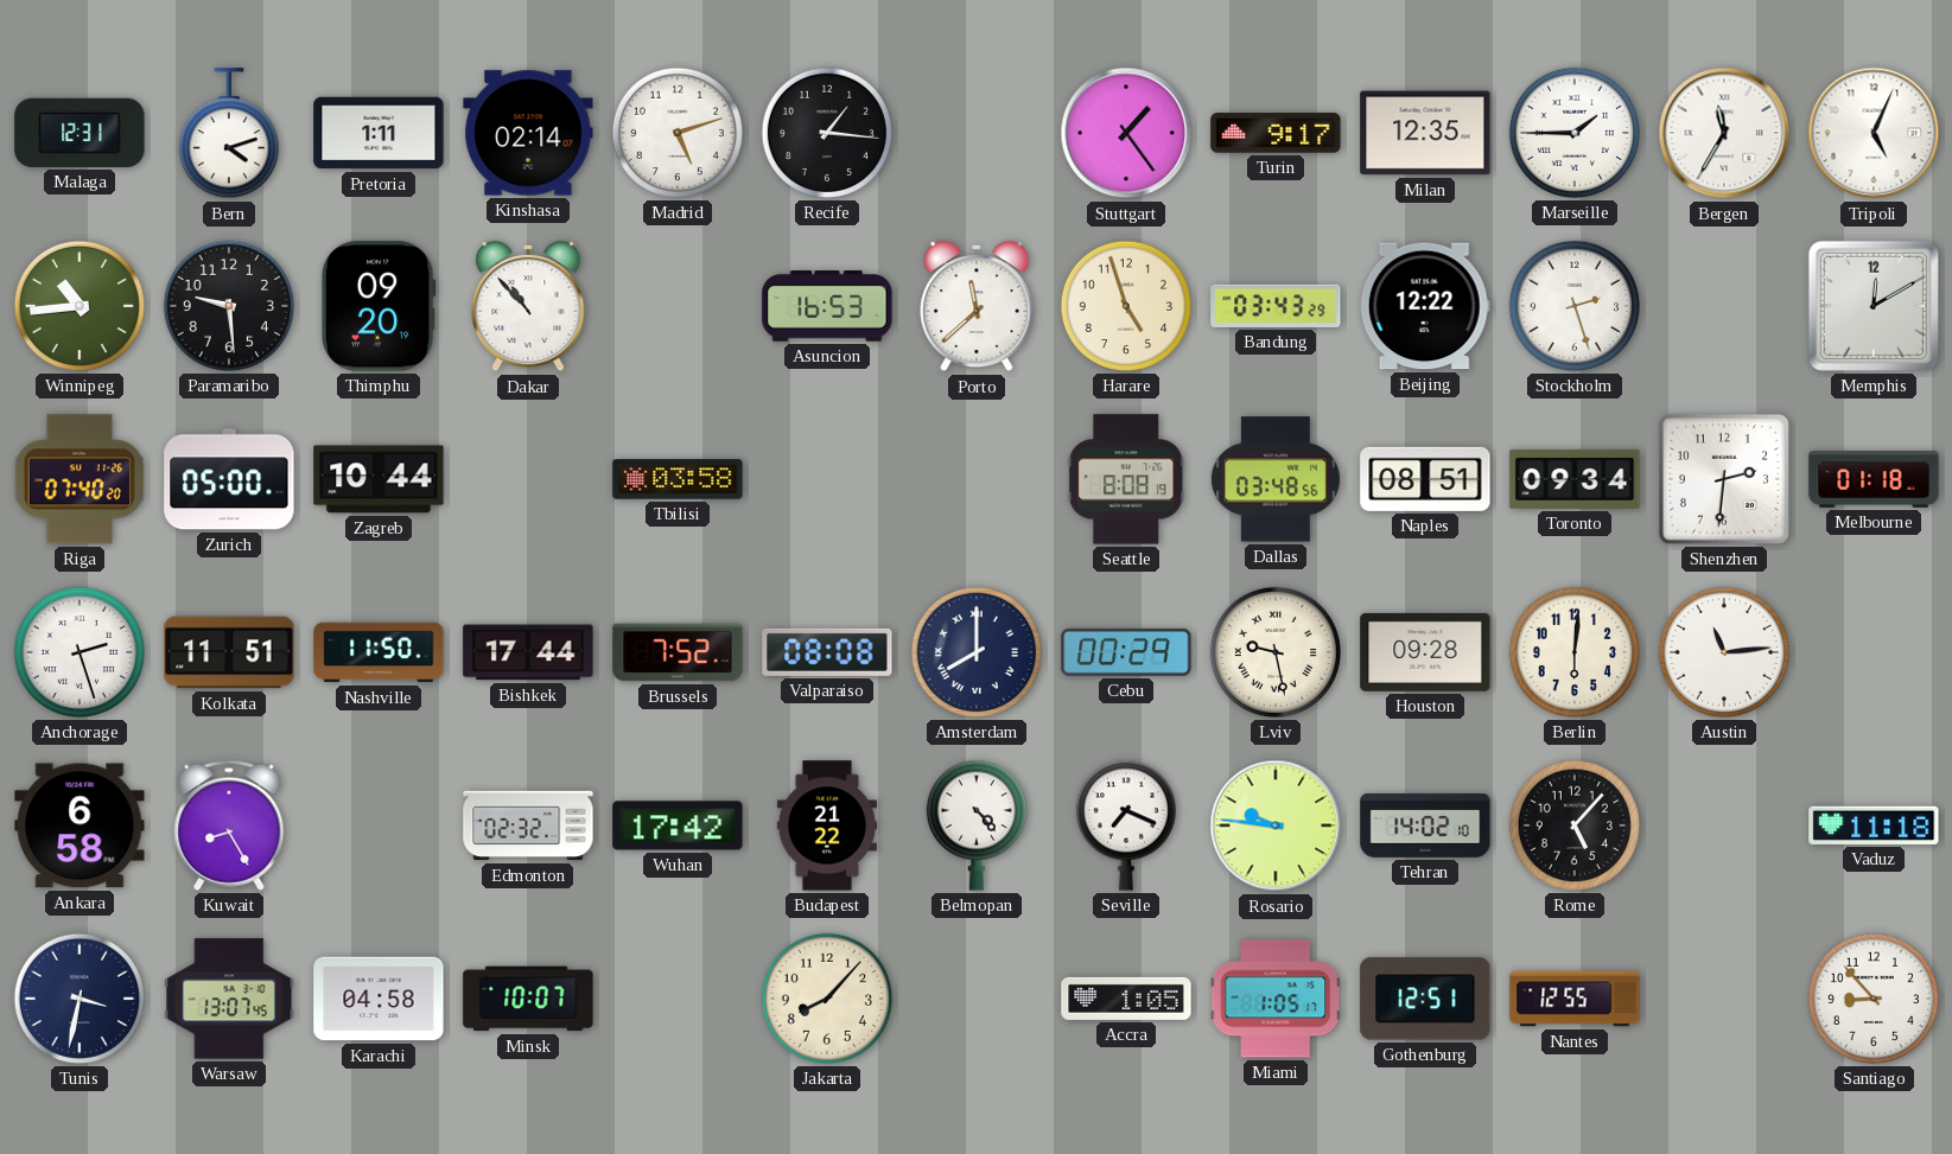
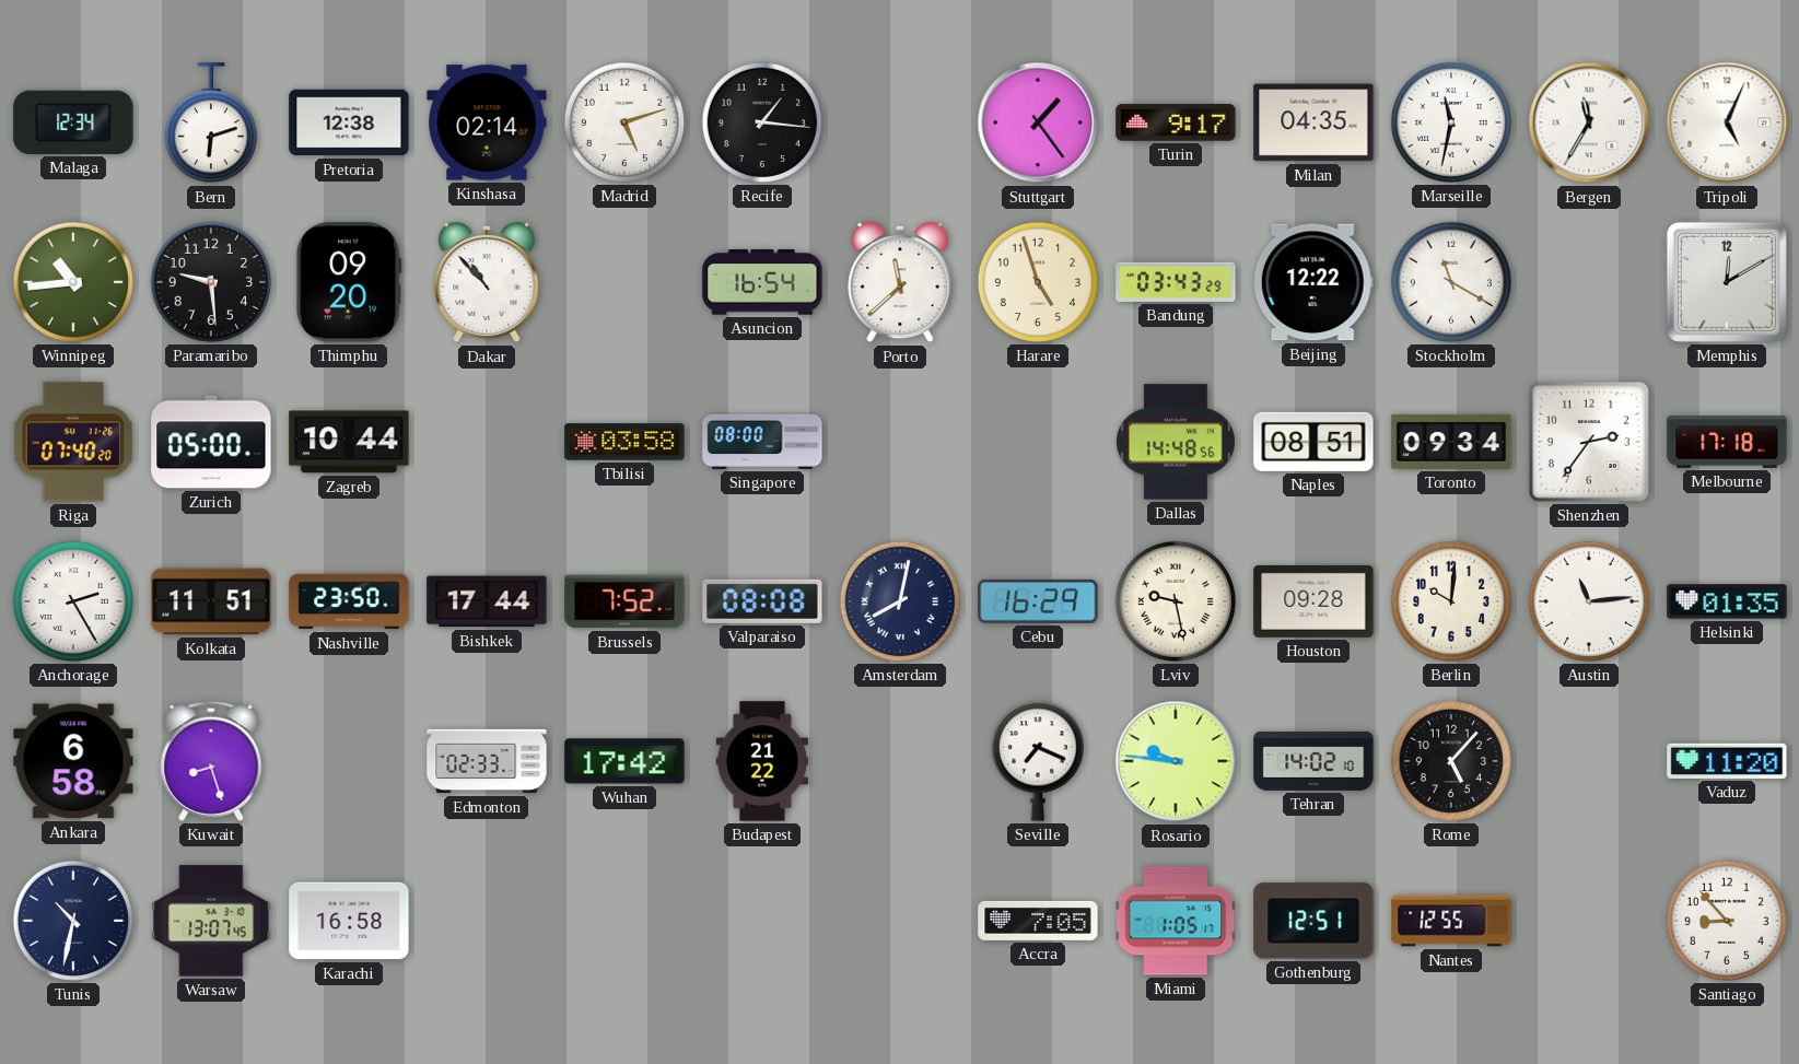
Malaga: 12:31 -> 12:34 (73, 122)
Bern: 4:12 -> 6:12 (211, 124)
Pretoria: 1:11 -> 12:38 (349, 122)
Milan: 12:35 -> 04:35 (1313, 122)
Marseille: 1:45 -> 11:32 (1451, 122)
Asuncion: 16:53 -> 16:54 (762, 282)
Stockholm: 2:27 -> 11:20 (1451, 282)
Singapore: none -> 08:00 (762, 442)
Seattle: 8:08 -> none (1126, 479)
Dallas: 03:48 -> 14:48 (1176, 442)
Shenzhen: 2:31 -> 2:36 (1589, 442)
Melbourne: 01:18 -> 17:18 (1727, 442)
Anchorage: 2:27 -> 2:25 (73, 601)
Nashville: 11:50 -> 23:50 (349, 601)
Amsterdam: 8:00 -> 8:02 (900, 601)
Cebu: 00:29 -> 16:29 (1038, 601)
Berlin: 6:01 -> 10:01 (1451, 601)
Helsinki: none -> 01:35 (1727, 601)
Kuwait: 8:25 -> 8:27 (211, 761)
Edmonton: 02:32 -> 02:33 (487, 761)
Belmopan: 4:23 -> none (977, 825)
Vaduz: 11:18 -> 11:20 (1727, 761)
Tunis: 3:32 -> 10:32 (73, 921)
Karachi: 04:58 -> 16:58 (349, 921)
Minsk: 10:07 -> none (528, 999)
Jakarta: 8:07 -> none (827, 999)
Accra: 1:05 -> 7:05 (1038, 921)
